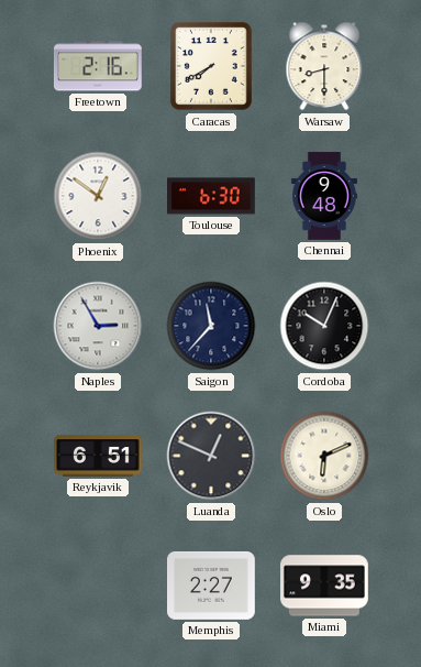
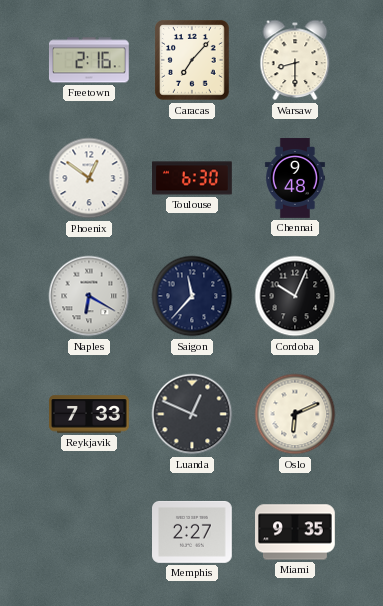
Caracas: 7:40 -> 7:07 (193, 61)
Naples: 2:55 -> 6:20 (89, 296)
Reykjavik: 6:51 -> 7:33 (90, 414)
